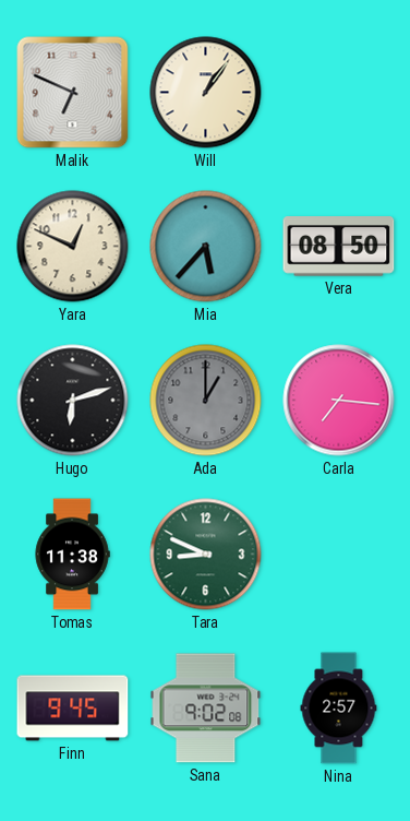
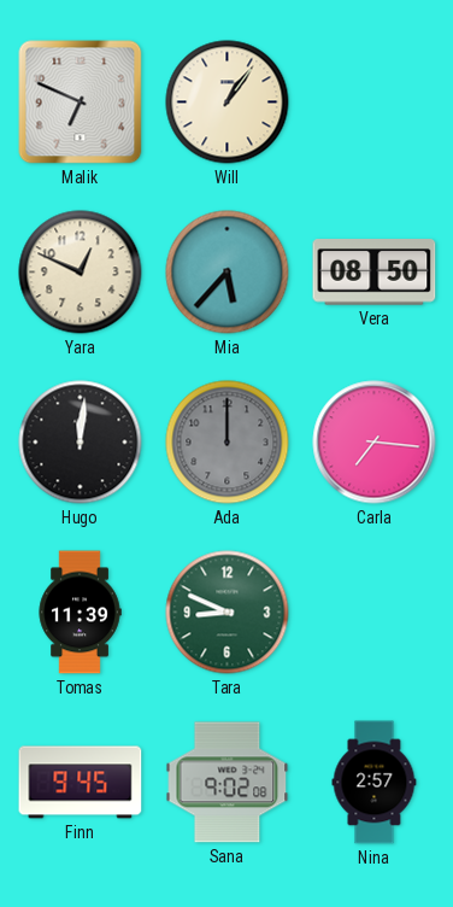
Hugo: 6:12 -> 12:01 (81, 443)
Ada: 1:00 -> 12:00 (228, 443)
Tomas: 11:38 -> 11:39 (80, 613)
